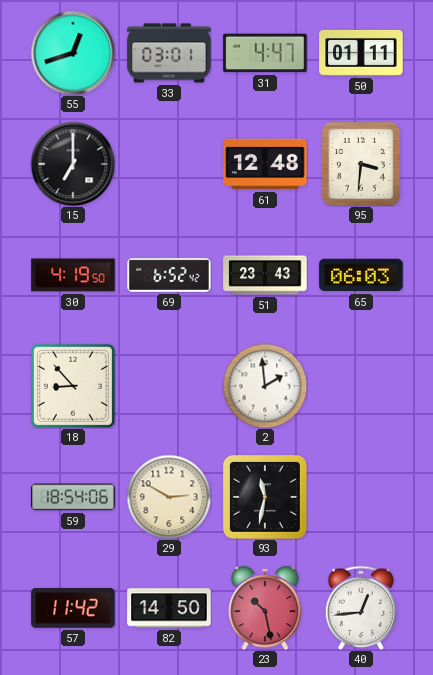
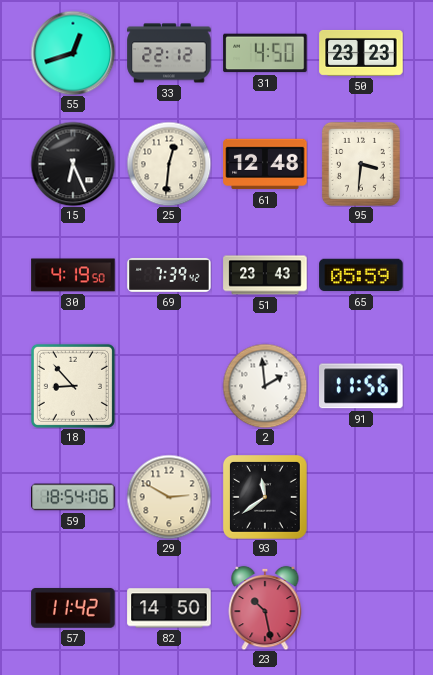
33: 03:01 -> 22:12 (169, 53)
31: 4:47 -> 4:50 (265, 53)
50: 01:11 -> 23:23 (361, 53)
15: 7:00 -> 6:26 (73, 164)
25: none -> 12:31 (169, 164)
69: 6:52 -> 7:39 (169, 275)
65: 06:03 -> 05:59 (361, 275)
91: none -> 11:56 (361, 386)
93: 11:32 -> 11:39 (266, 498)
40: 12:44 -> none (361, 608)
